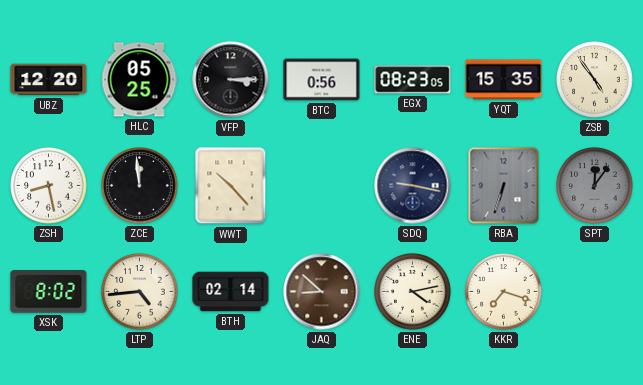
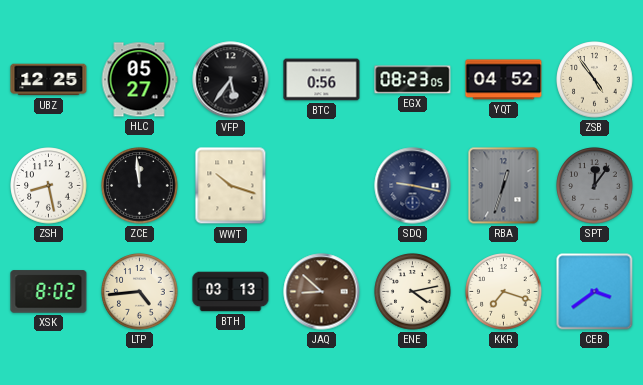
UBZ: 12:20 -> 12:25 (49, 80)
HLC: 05:25 -> 05:27 (139, 80)
VFP: 3:15 -> 5:36 (231, 80)
YQT: 15:35 -> 04:52 (504, 80)
WWT: 10:23 -> 10:18 (231, 186)
RBA: 6:33 -> 12:33 (504, 186)
BTH: 02:14 -> 03:13 (231, 292)
CEB: none -> 3:39 (595, 292)
